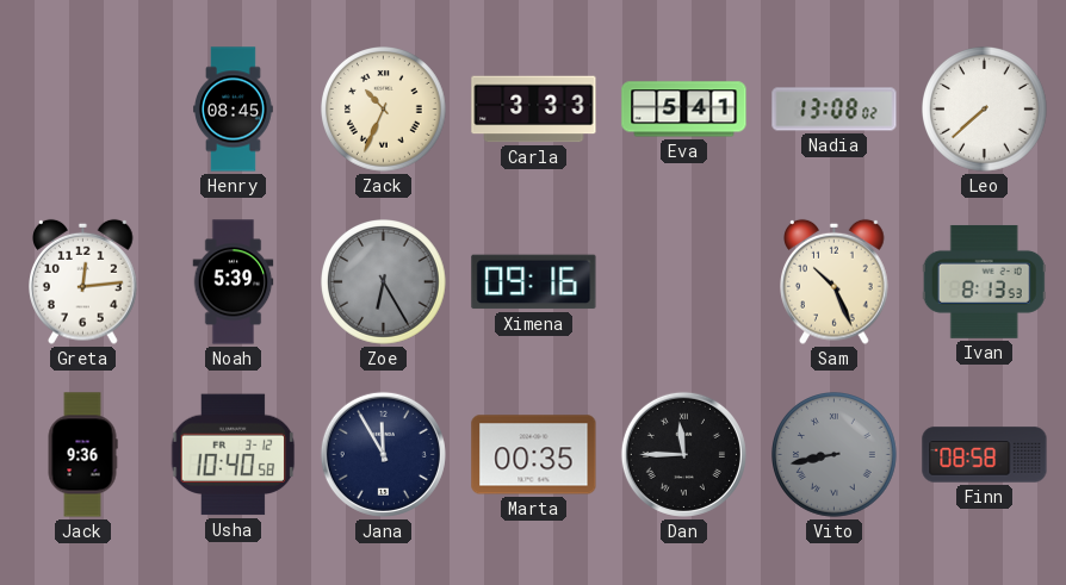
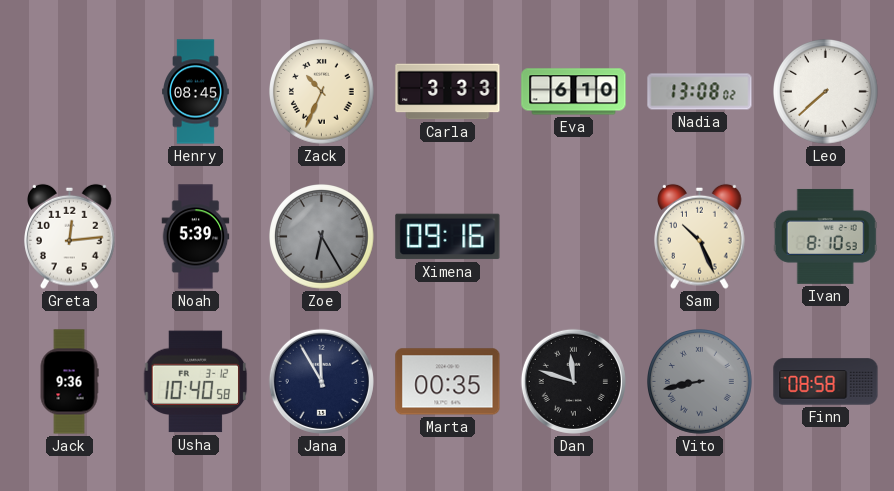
Eva: 5:41 -> 6:10 (574, 92)
Ivan: 8:13 -> 8:10 (825, 236)
Dan: 11:45 -> 11:48 (573, 381)
